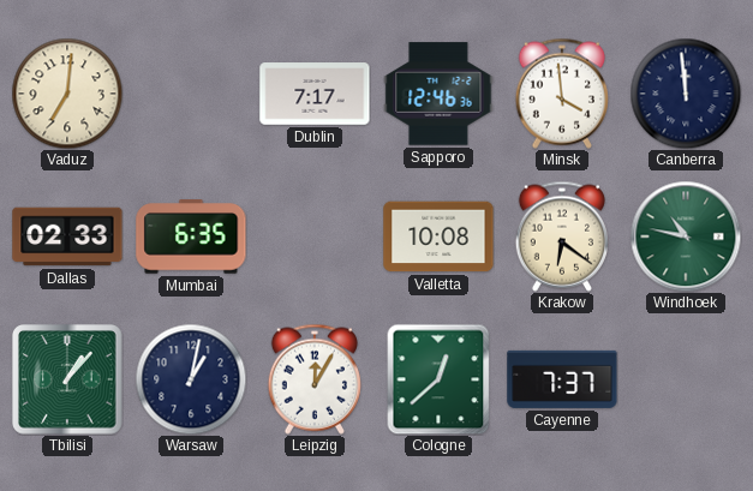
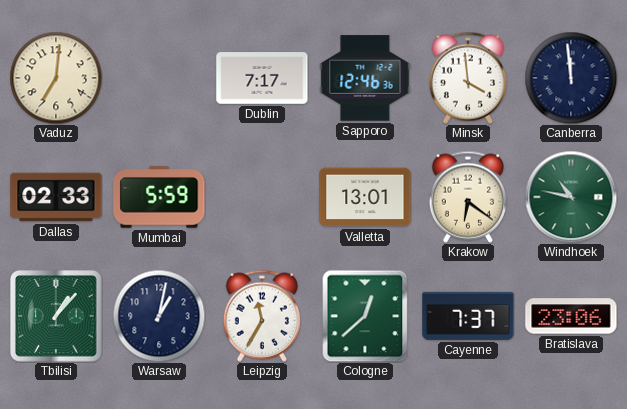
Mumbai: 6:35 -> 5:59 (159, 197)
Valletta: 10:08 -> 13:01 (365, 197)
Leipzig: 12:05 -> 11:35 (262, 316)
Bratislava: none -> 23:06 (571, 316)
